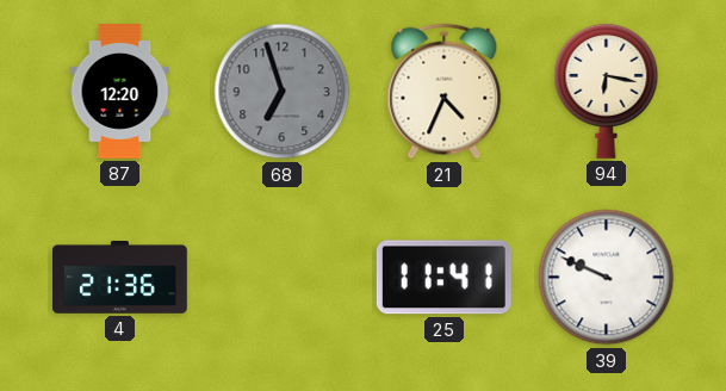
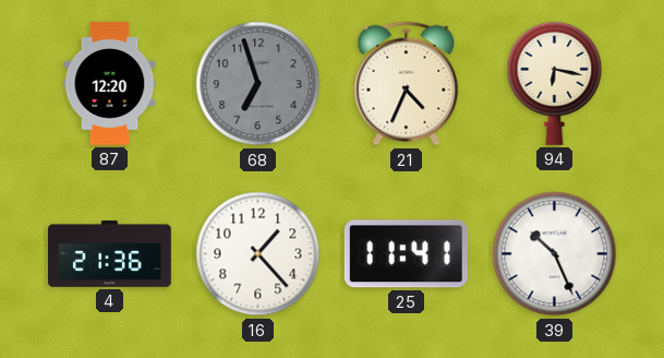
16: none -> 1:23 (258, 254)
39: 9:49 -> 10:26 (555, 254)
